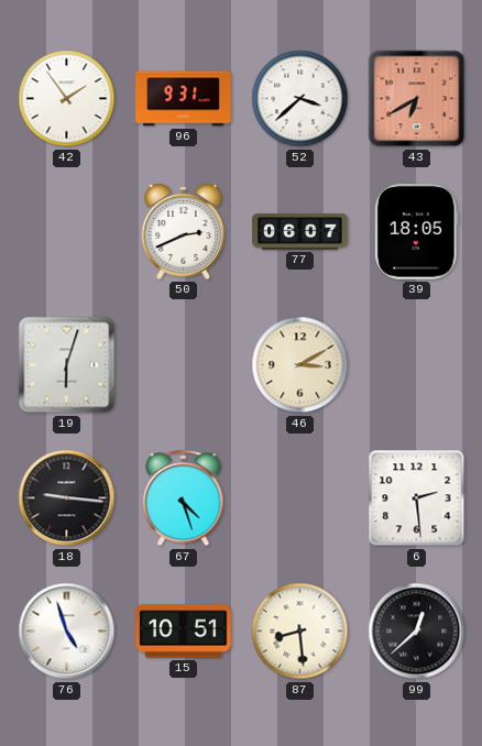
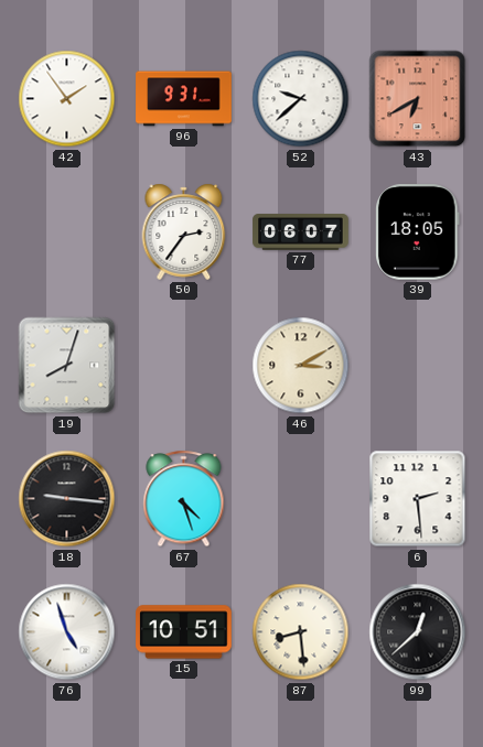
52: 3:38 -> 9:38 (301, 99)
50: 2:41 -> 2:36 (184, 231)
19: 6:03 -> 8:03 (67, 366)
